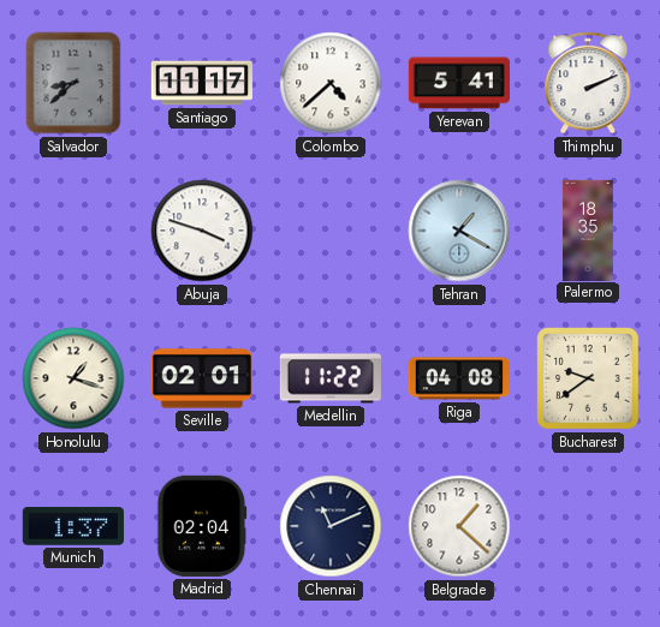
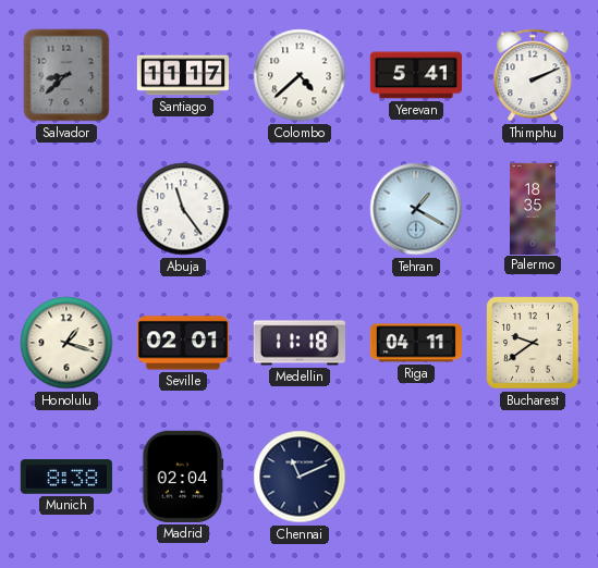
Abuja: 3:48 -> 11:24 (183, 209)
Medellin: 11:22 -> 11:18 (300, 343)
Riga: 04:08 -> 04:11 (416, 343)
Munich: 1:37 -> 8:38 (66, 477)
Belgrade: 1:22 -> none (459, 526)
